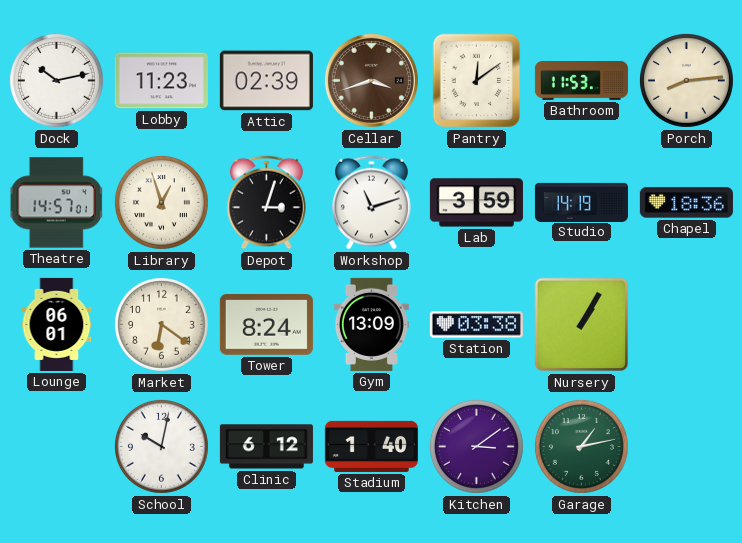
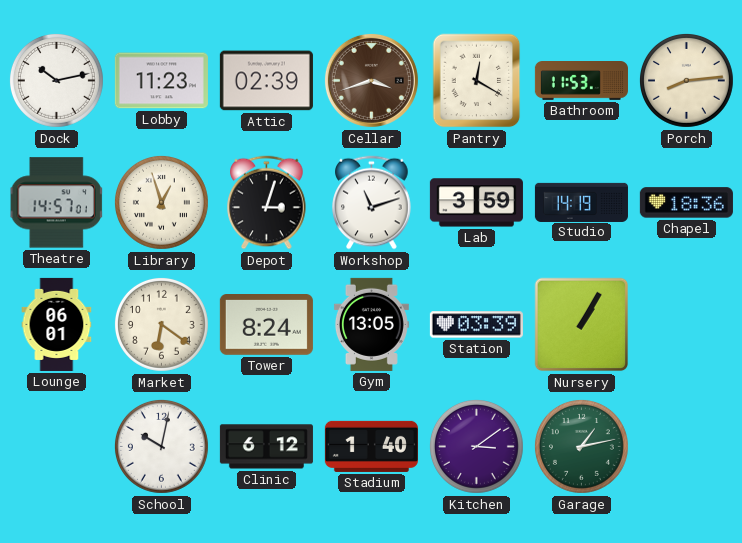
Pantry: 12:09 -> 12:20 (477, 81)
Gym: 13:09 -> 13:05 (371, 324)
Station: 03:38 -> 03:39 (476, 325)
